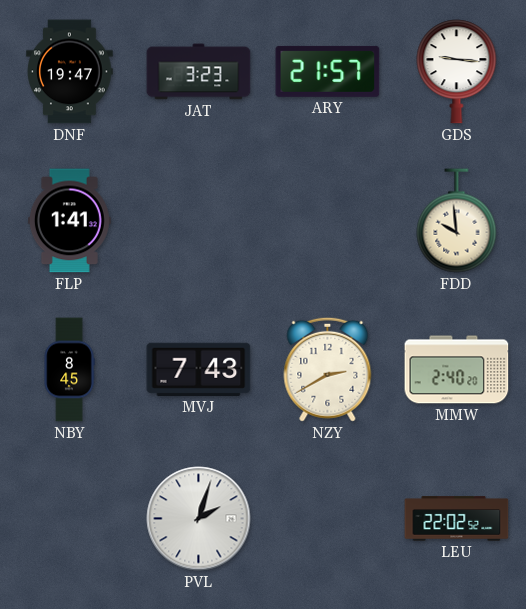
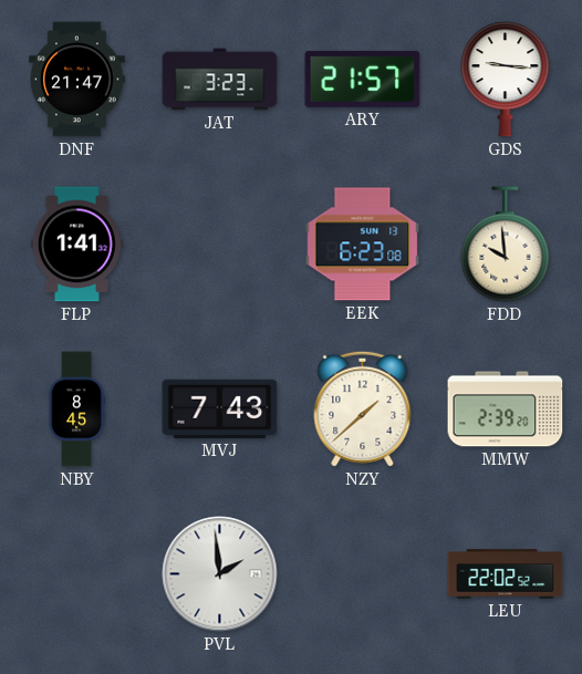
DNF: 19:47 -> 21:47 (77, 80)
EEK: none -> 6:23 (363, 245)
NZY: 2:40 -> 1:38 (363, 408)
MMW: 2:40 -> 2:39 (506, 409)
PVL: 2:03 -> 1:59 (220, 574)
